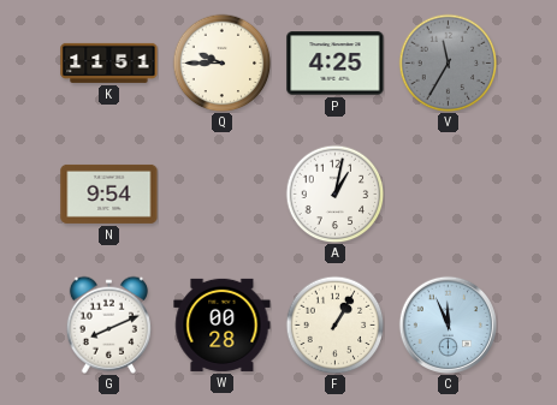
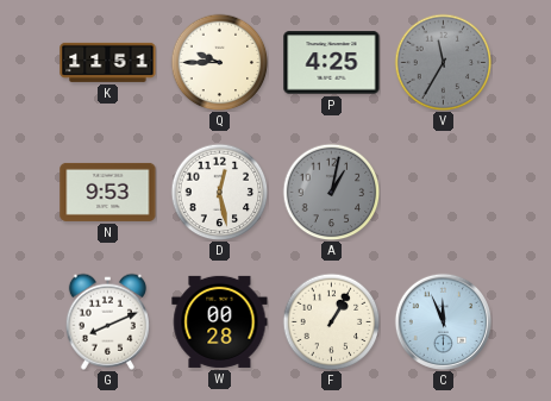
N: 9:54 -> 9:53 (108, 192)
D: none -> 12:28 (219, 192)
A dial: white -> grey (331, 192)
